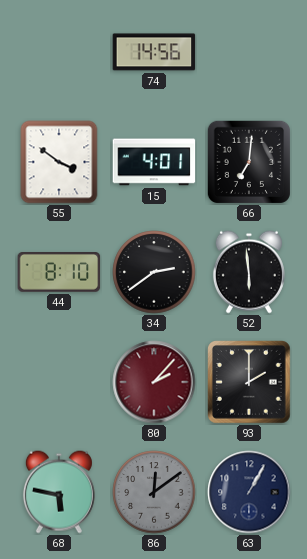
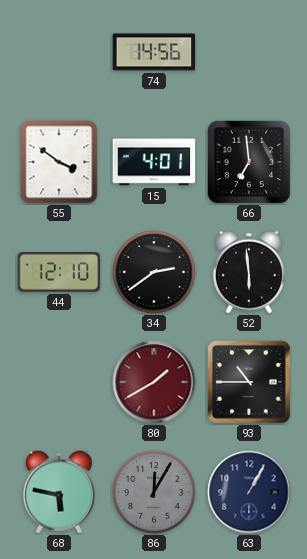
66: 7:01 -> 6:59 (249, 162)
44: 8:10 -> 12:10 (59, 273)
80: 2:07 -> 1:40 (154, 382)
93: 2:00 -> 10:45 (249, 382)
86: 12:09 -> 12:05 (154, 492)
